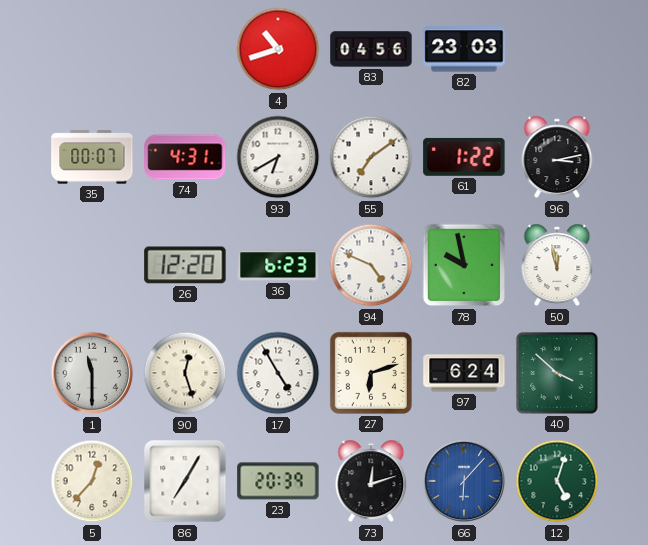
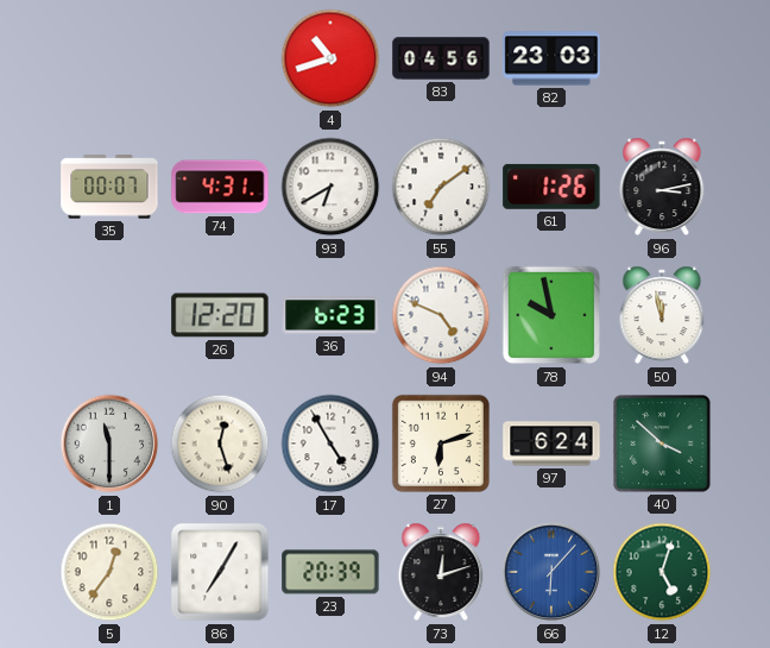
61: 1:22 -> 1:26 (551, 187)
5: 12:37 -> 12:36 (109, 572)
